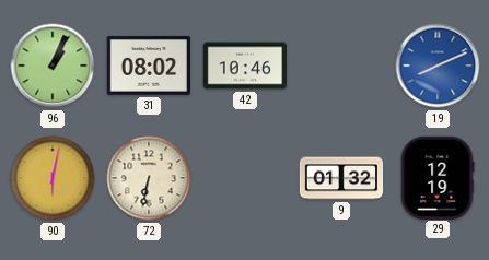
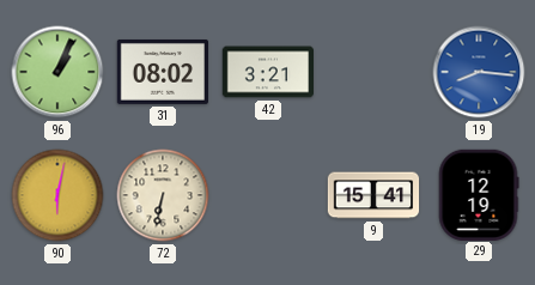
42: 10:46 -> 3:21 (267, 72)
19: 8:11 -> 8:16 (479, 72)
9: 01:32 -> 15:41 (373, 195)
